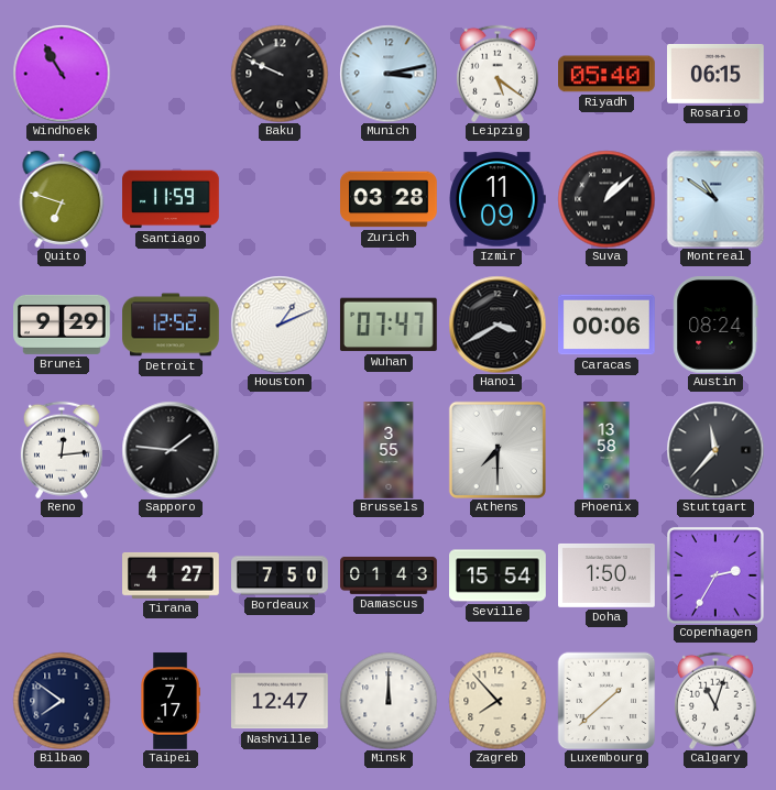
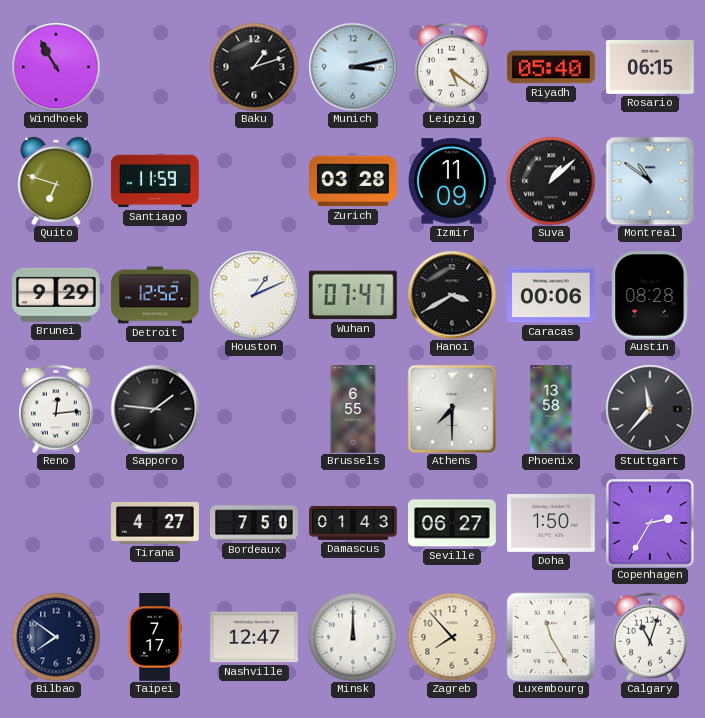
Baku: 9:49 -> 1:12 (254, 67)
Austin: 08:24 -> 08:28 (650, 296)
Brussels: 3:55 -> 6:55 (353, 409)
Seville: 15:54 -> 06:27 (453, 523)
Luxembourg: 1:38 -> 11:25 (551, 637)
